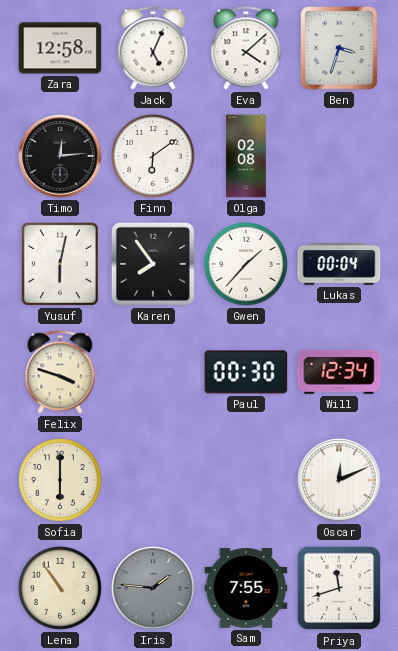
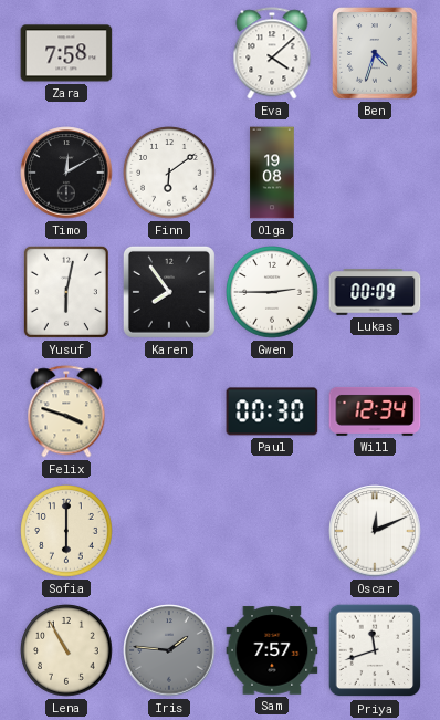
Zara: 12:58 -> 7:58 (66, 53)
Jack: 5:04 -> none (153, 48)
Ben: 3:33 -> 4:33 (375, 53)
Timo: 12:14 -> 12:10 (66, 173)
Olga: 02:08 -> 19:08 (272, 173)
Gwen: 1:37 -> 2:45 (272, 292)
Lukas: 00:04 -> 00:09 (375, 292)
Lena: 10:54 -> 10:55 (66, 650)
Sam: 7:55 -> 7:57 (272, 650)
